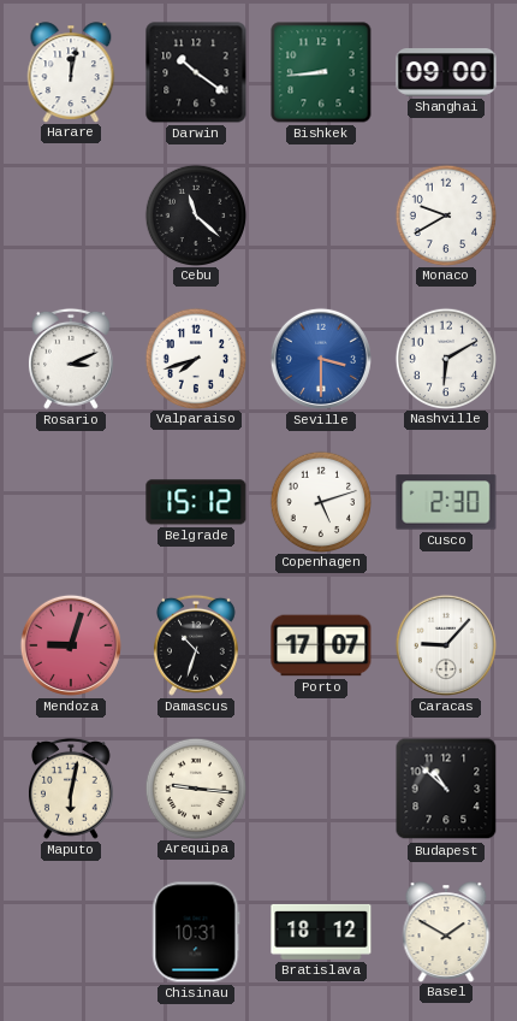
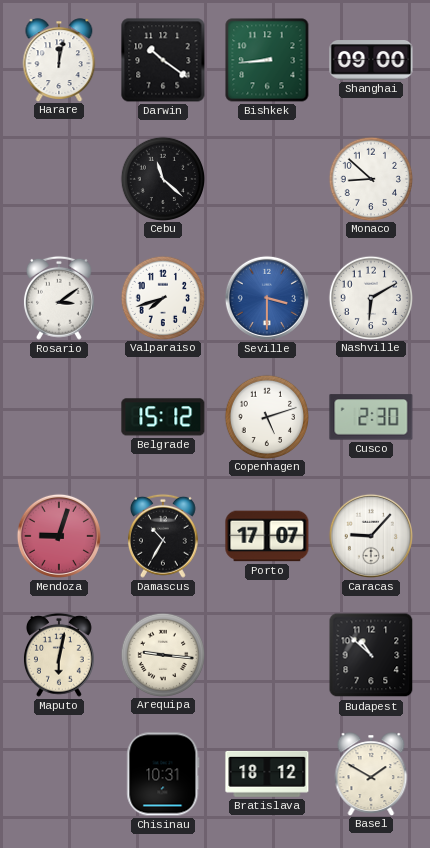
Monaco: 9:40 -> 8:52 (370, 178)
Rosario: 3:11 -> 3:09 (59, 298)
Damascus: 10:33 -> 10:35 (163, 536)
